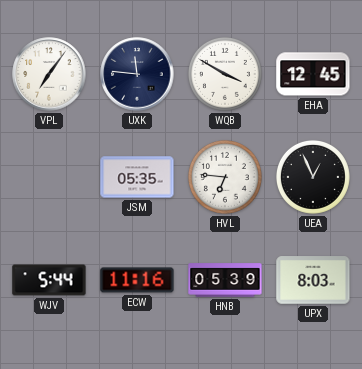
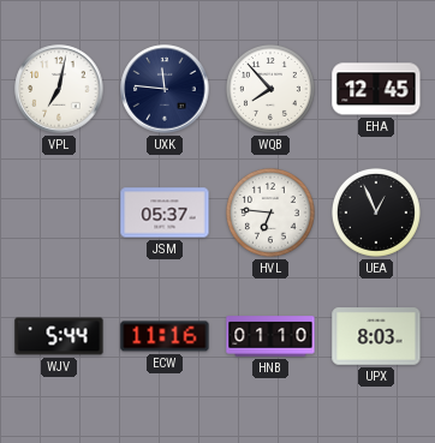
VPL: 7:06 -> 7:02 (59, 89)
WQB: 3:50 -> 7:53 (270, 89)
JSM: 05:35 -> 05:37 (165, 212)
HNB: 05:39 -> 01:10 (270, 336)
